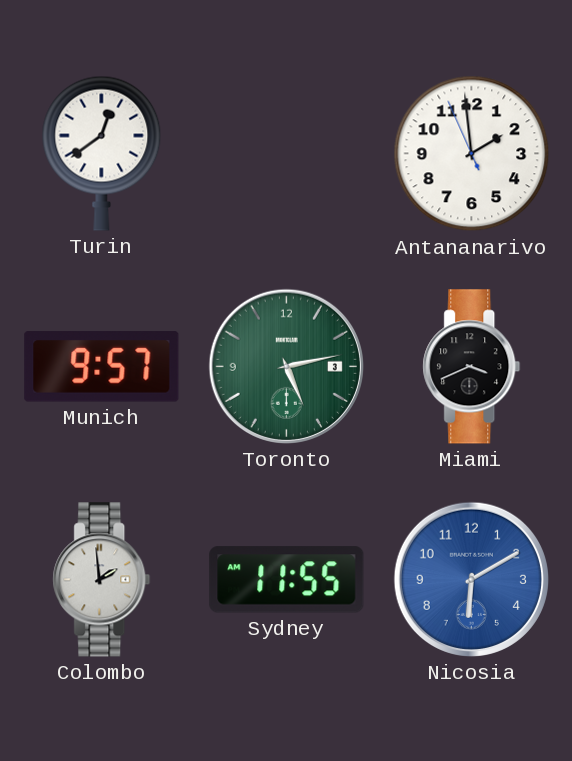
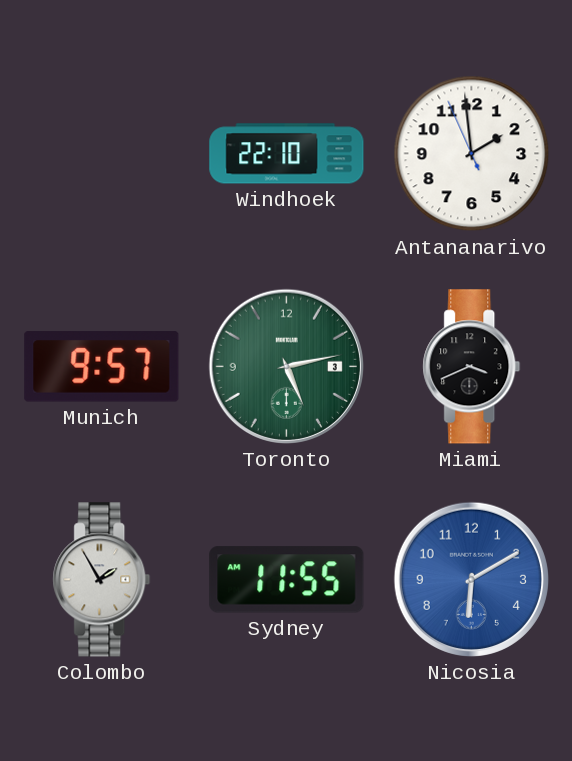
Turin: 12:39 -> none (102, 153)
Windhoek: none -> 22:10 (287, 154)
Colombo: 1:59 -> 1:55 (102, 580)
